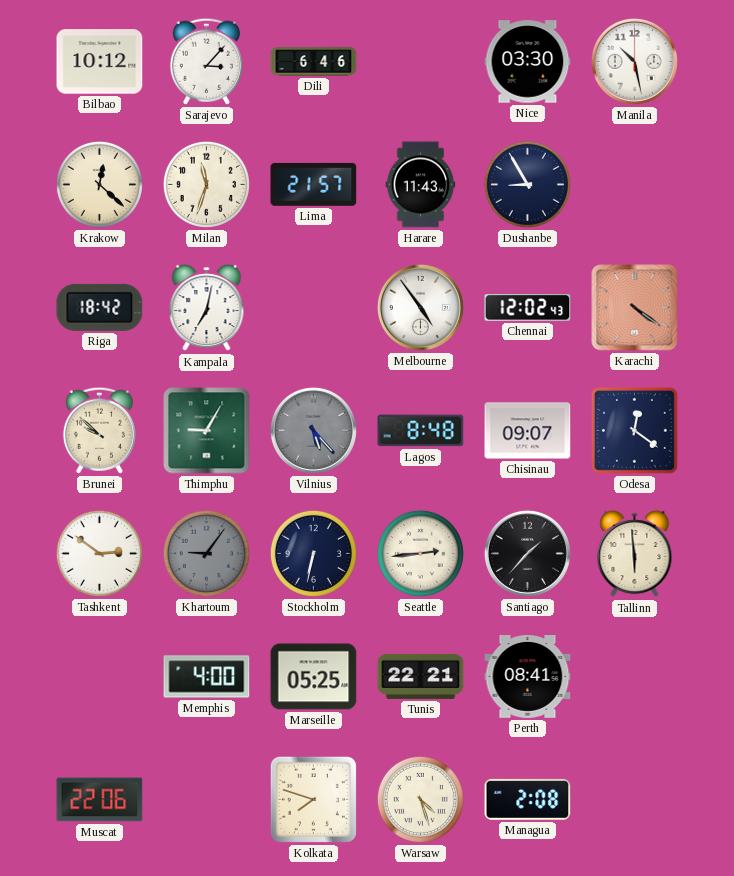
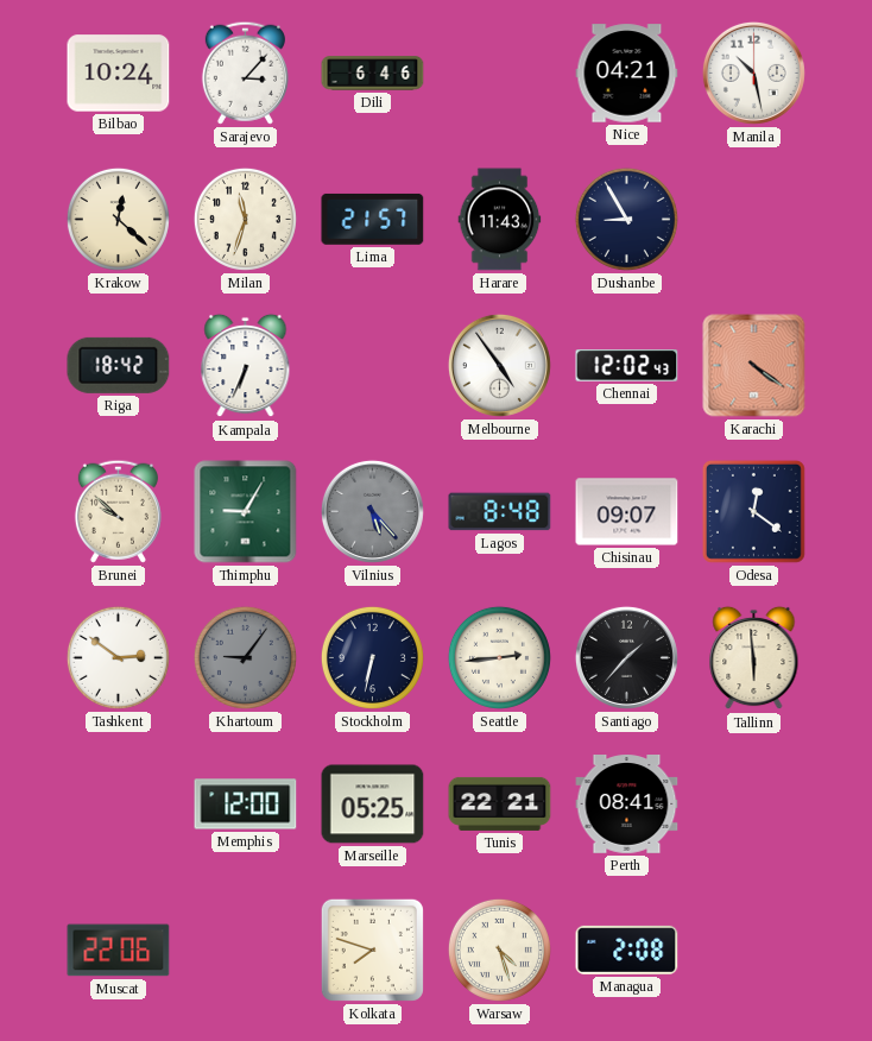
Bilbao: 10:12 -> 10:24 (119, 74)
Nice: 03:30 -> 04:21 (627, 74)
Kampala: 7:02 -> 6:34 (246, 366)
Memphis: 4:00 -> 12:00 (246, 805)
